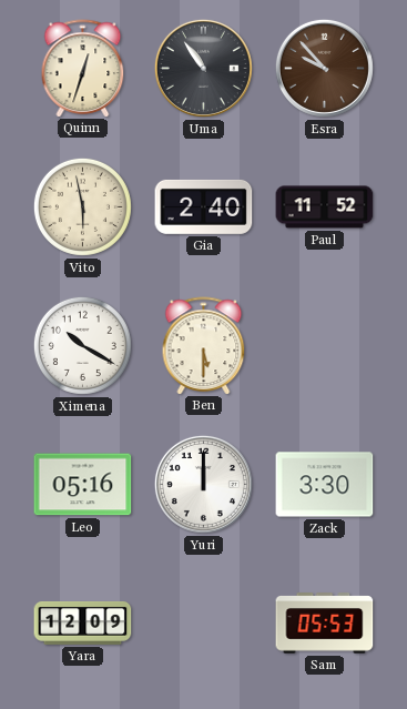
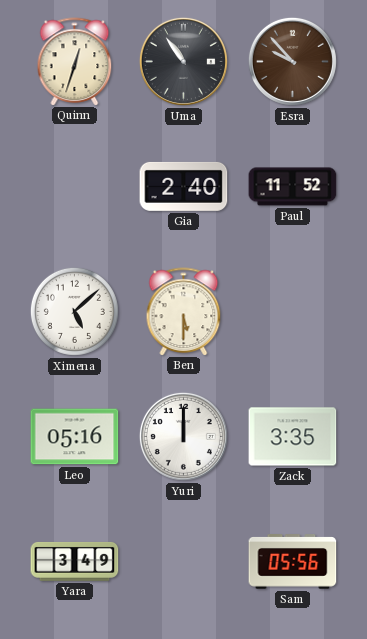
Vito: 5:58 -> none (82, 206)
Ximena: 10:20 -> 5:08 (74, 311)
Zack: 3:30 -> 3:35 (293, 437)
Yara: 12:09 -> 3:49 (75, 561)
Sam: 05:53 -> 05:56 (293, 562)
